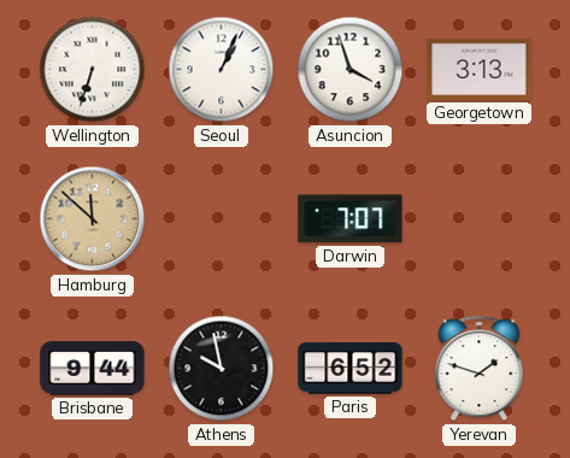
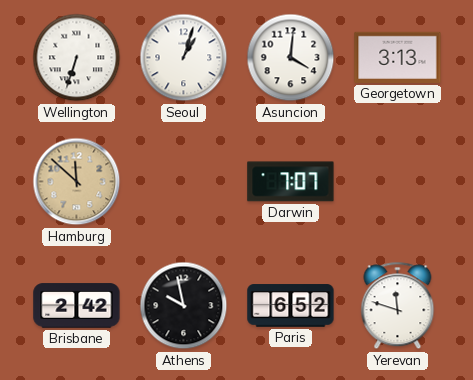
Seoul: 1:04 -> 1:03 (184, 58)
Asuncion: 3:57 -> 4:01 (291, 58)
Brisbane: 9:44 -> 2:42 (77, 306)
Yerevan: 1:48 -> 11:48 (398, 306)
